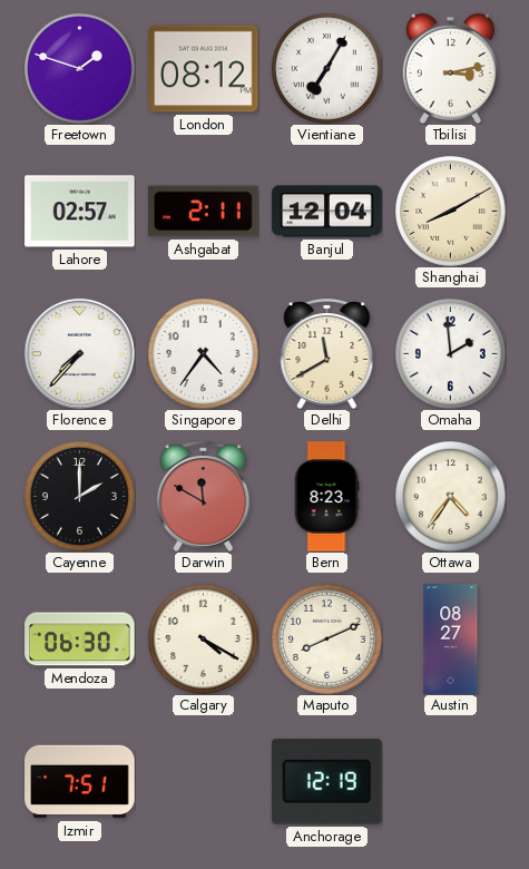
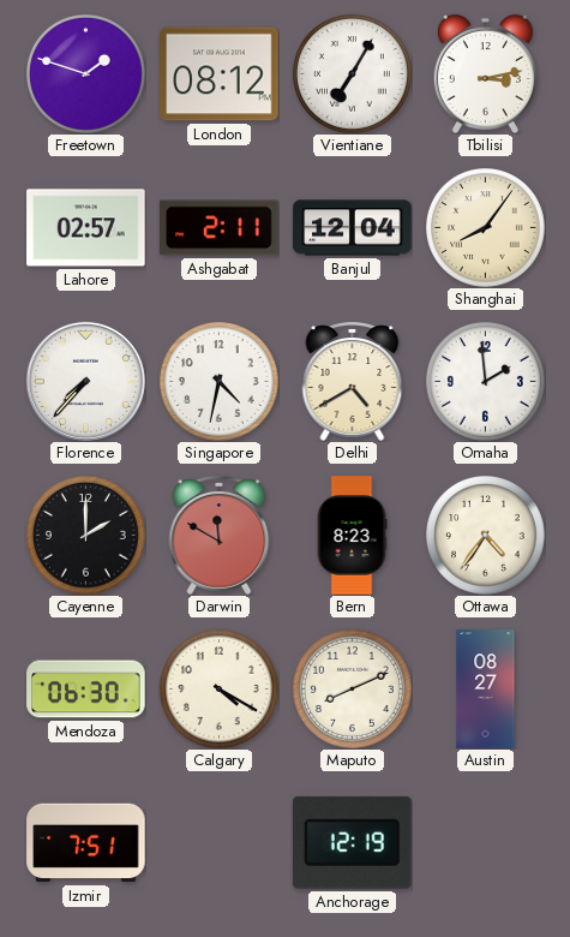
Shanghai: 8:10 -> 8:06 (486, 228)
Singapore: 4:36 -> 4:32 (220, 382)
Delhi: 11:40 -> 4:40 (353, 381)
